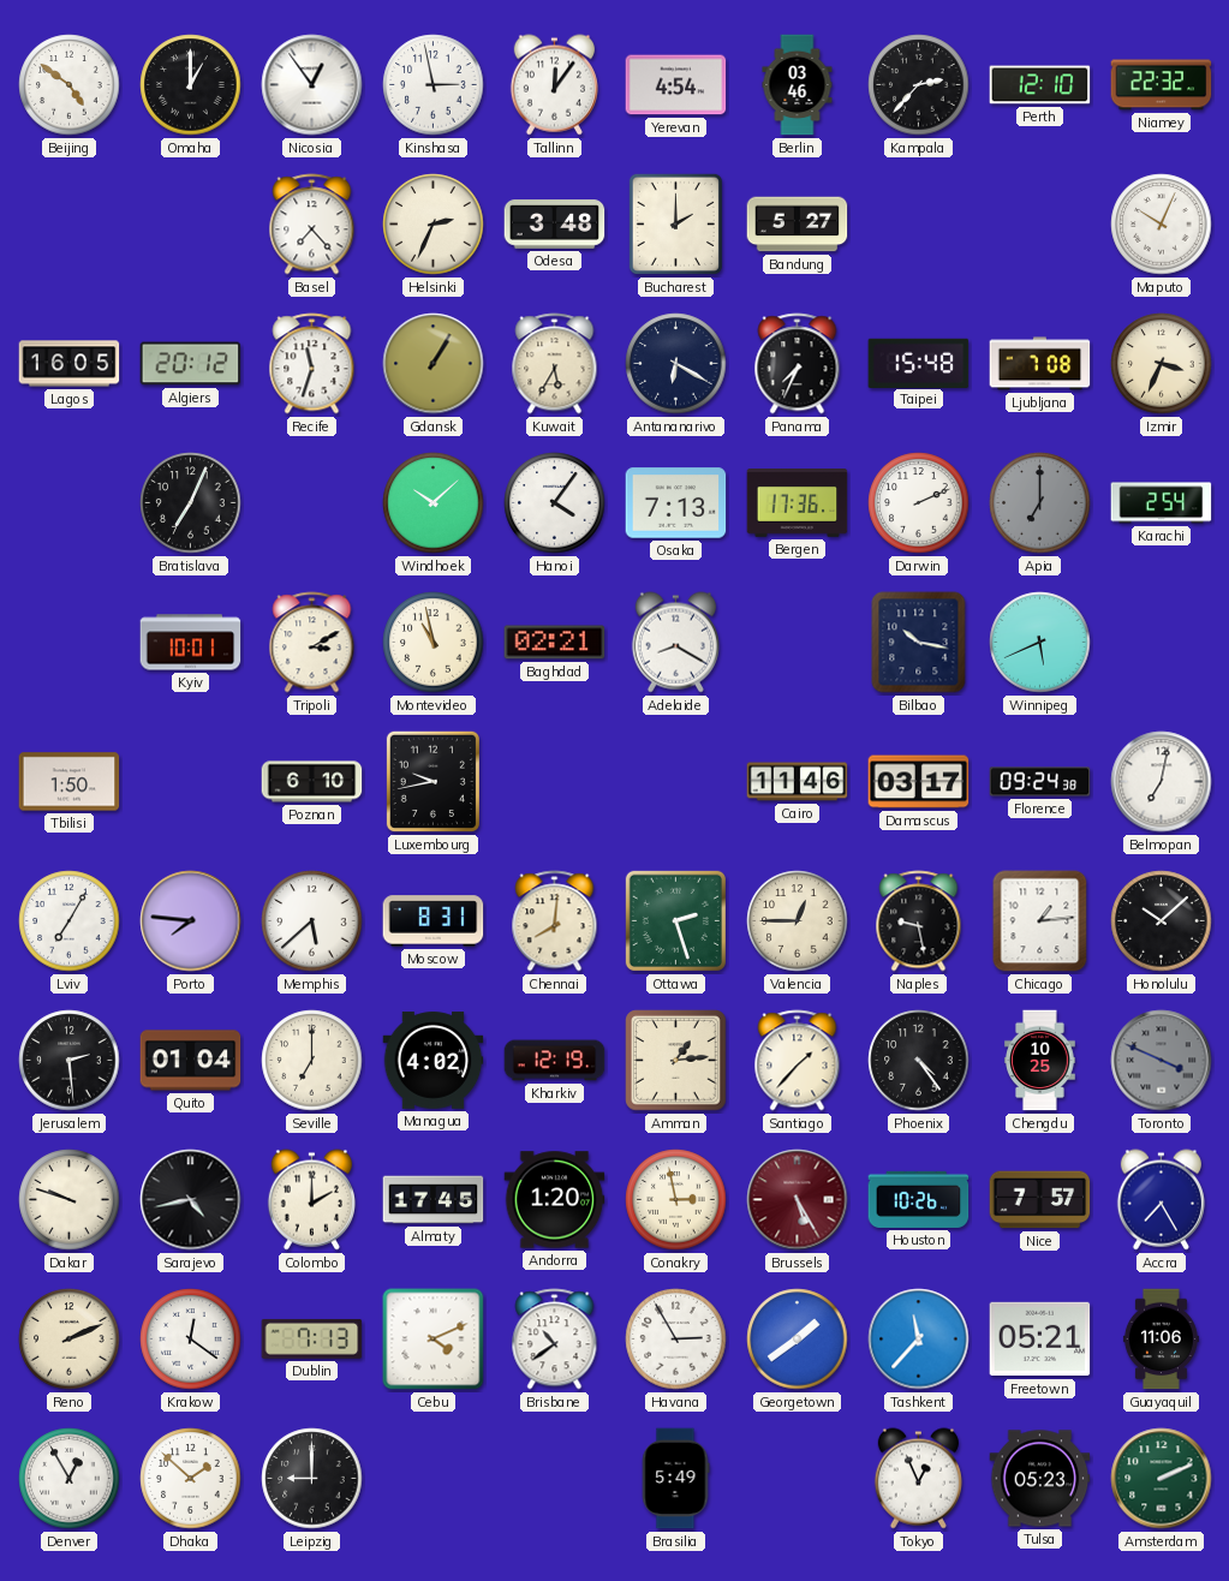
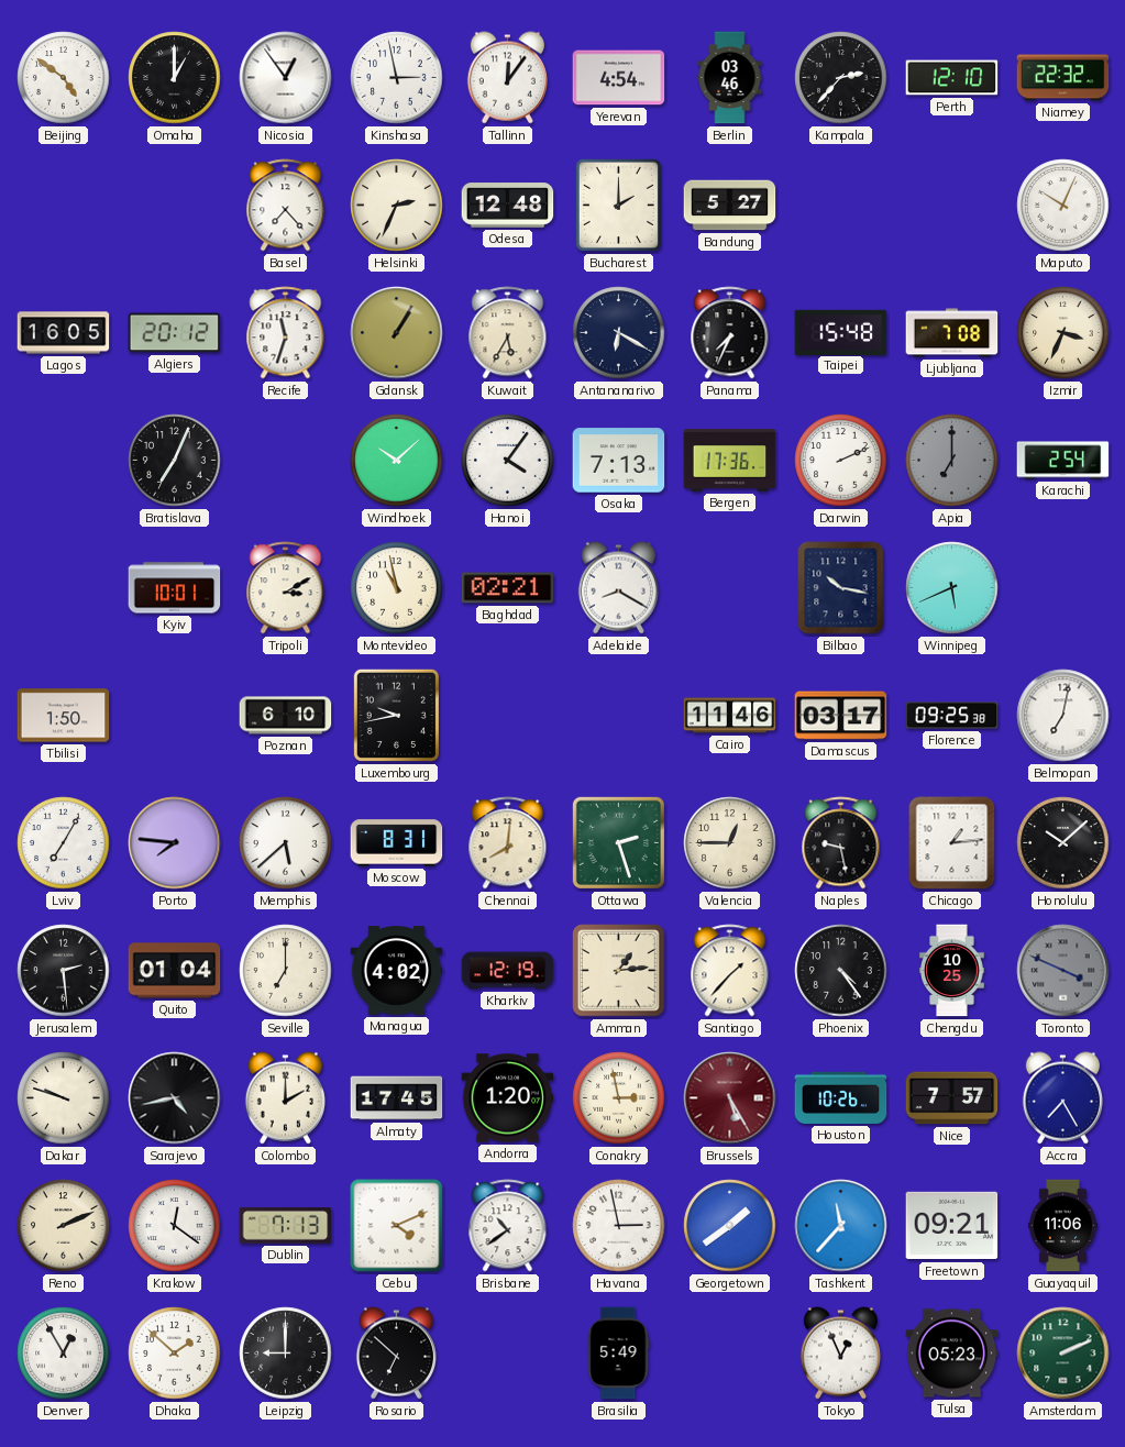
Odesa: 3:48 -> 12:48 (508, 206)
Florence: 09:24 -> 09:25 (952, 716)
Havana: 2:55 -> 2:58 (619, 1226)
Freetown: 05:21 -> 09:21 (952, 1226)
Rosario: none -> 6:52 (396, 1354)
